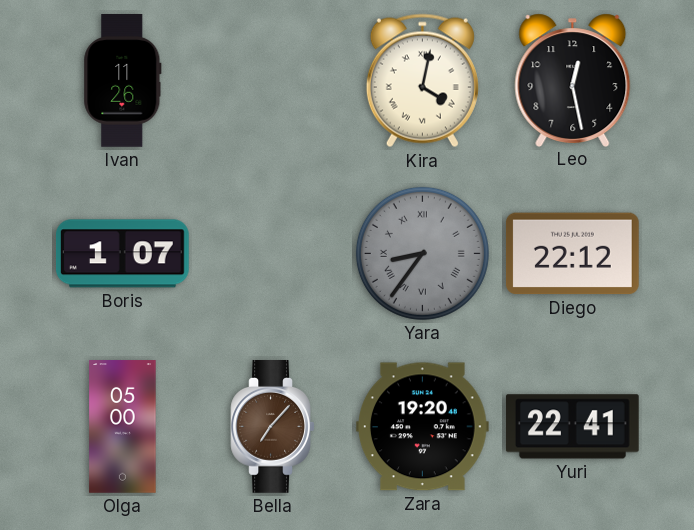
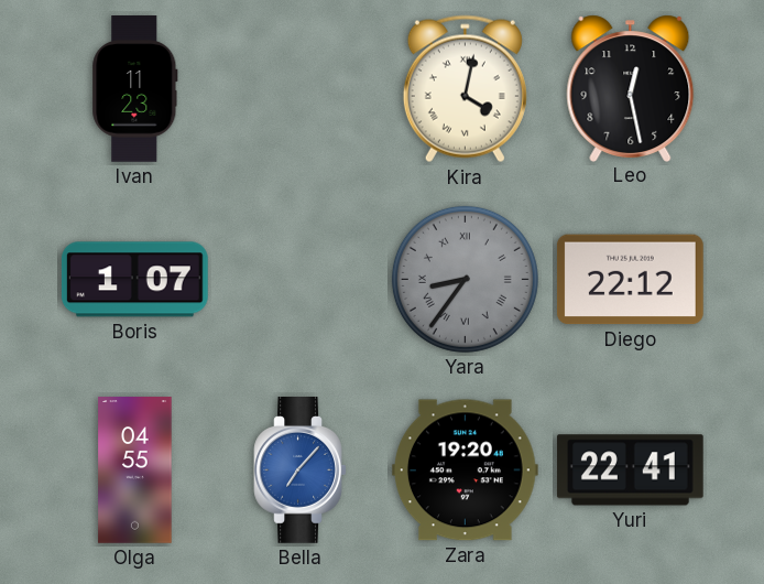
Ivan: 11:26 -> 11:23 (135, 89)
Olga: 05:00 -> 04:55 (135, 471)
Bella dial: brown -> blue (301, 471)
